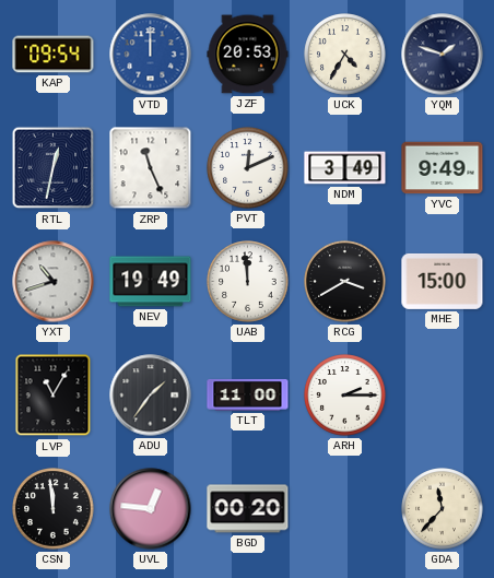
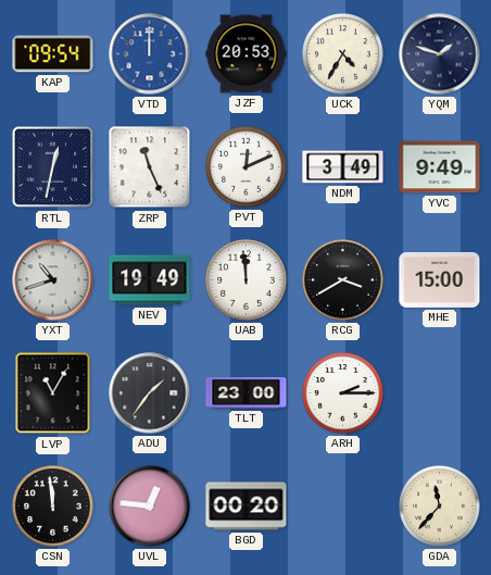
TLT: 11:00 -> 23:00 (247, 392)
